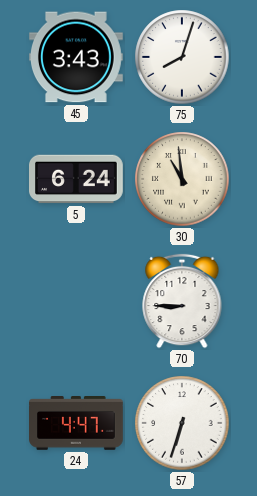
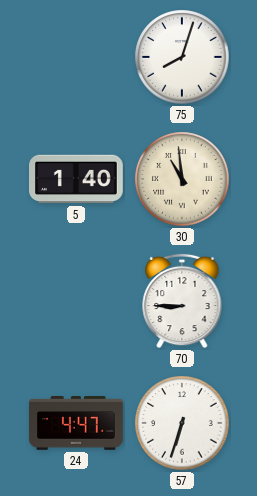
45: 3:43 -> none (77, 57)
5: 6:24 -> 1:40 (77, 179)
